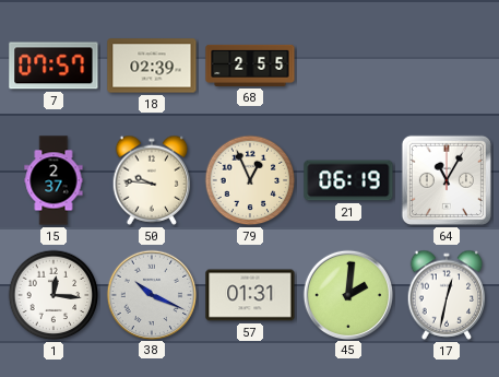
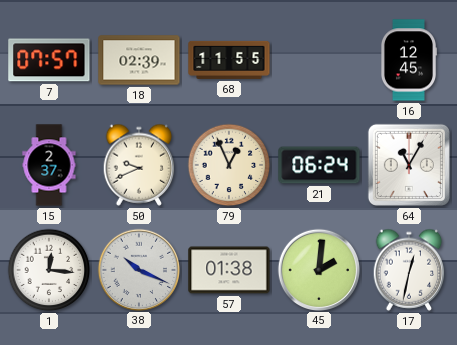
68: 2:55 -> 11:55 (229, 60)
16: none -> 12:45 (408, 60)
50: 9:46 -> 9:41 (139, 165)
21: 06:19 -> 06:24 (319, 165)
57: 01:31 -> 01:38 (229, 270)
